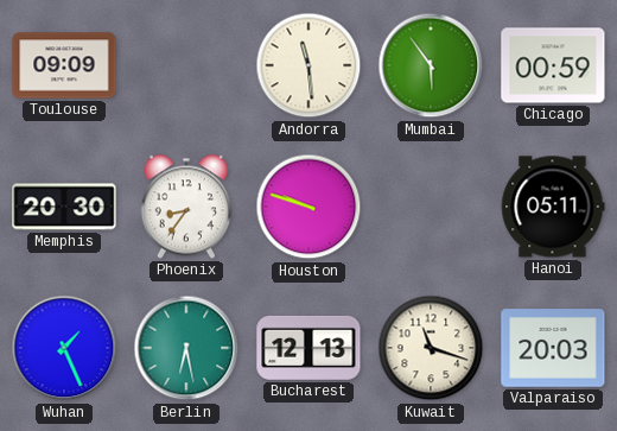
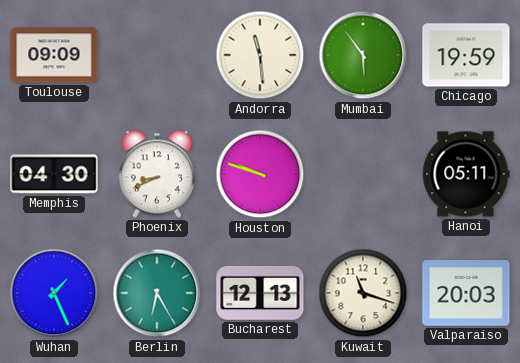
Chicago: 00:59 -> 19:59 (466, 55)
Memphis: 20:30 -> 04:30 (54, 174)
Phoenix: 8:36 -> 8:41 (157, 174)
Berlin: 6:28 -> 6:25 (157, 293)
